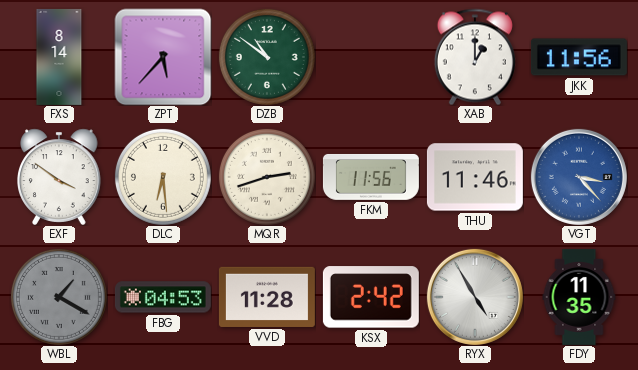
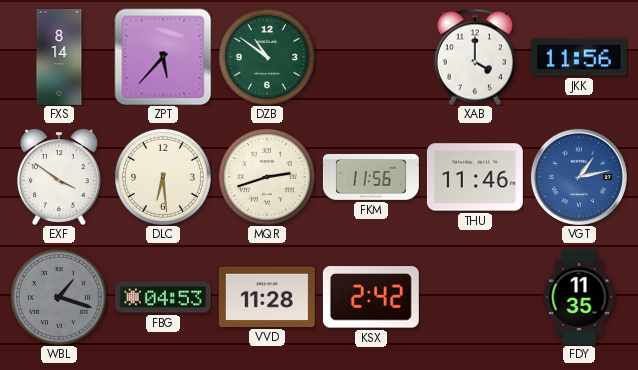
XAB: 1:00 -> 4:00 (475, 57)
VGT: 3:23 -> 1:13 (579, 177)
WBL: 1:20 -> 1:18 (59, 297)
RYX: 4:55 -> none (475, 297)
